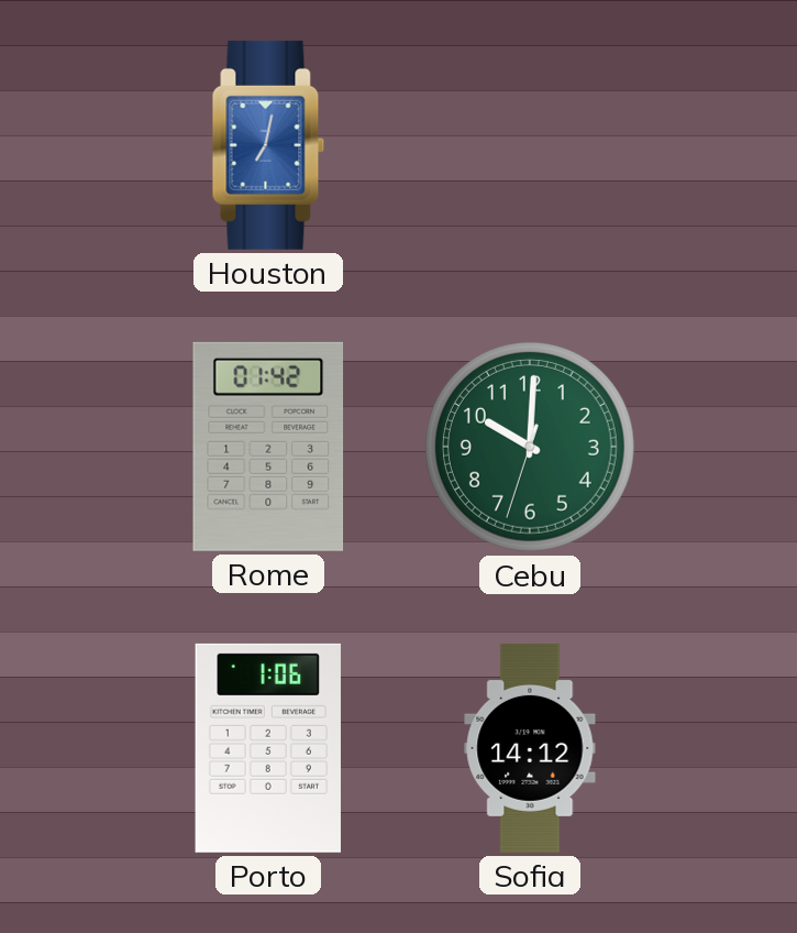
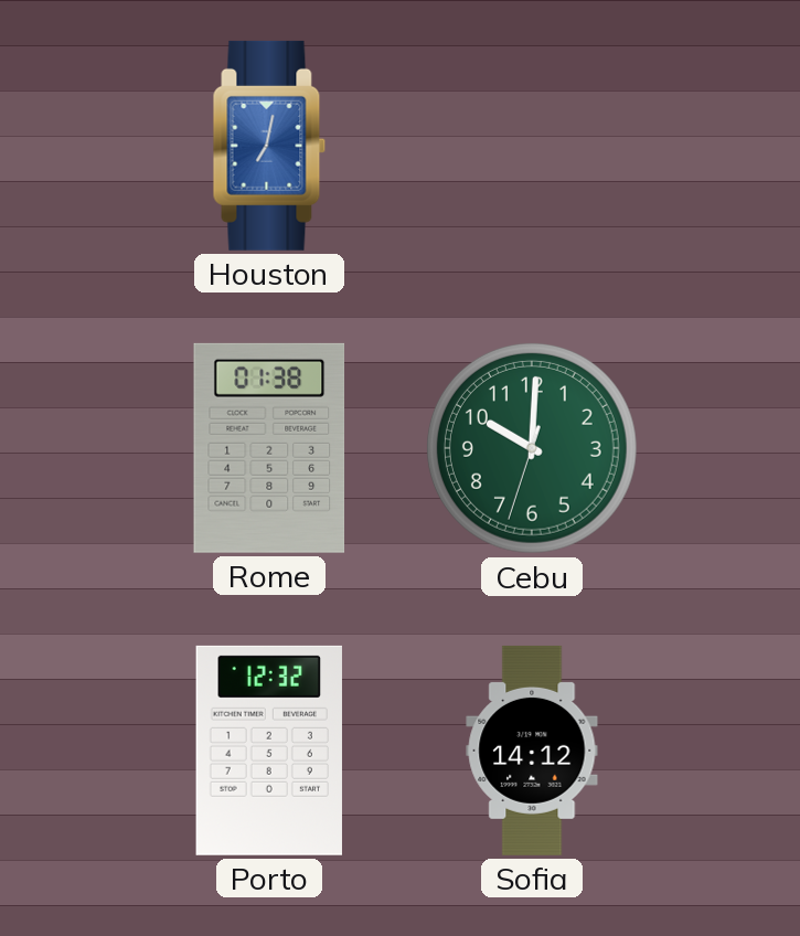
Rome: 01:42 -> 01:38 (269, 448)
Porto: 1:06 -> 12:32 (268, 751)
